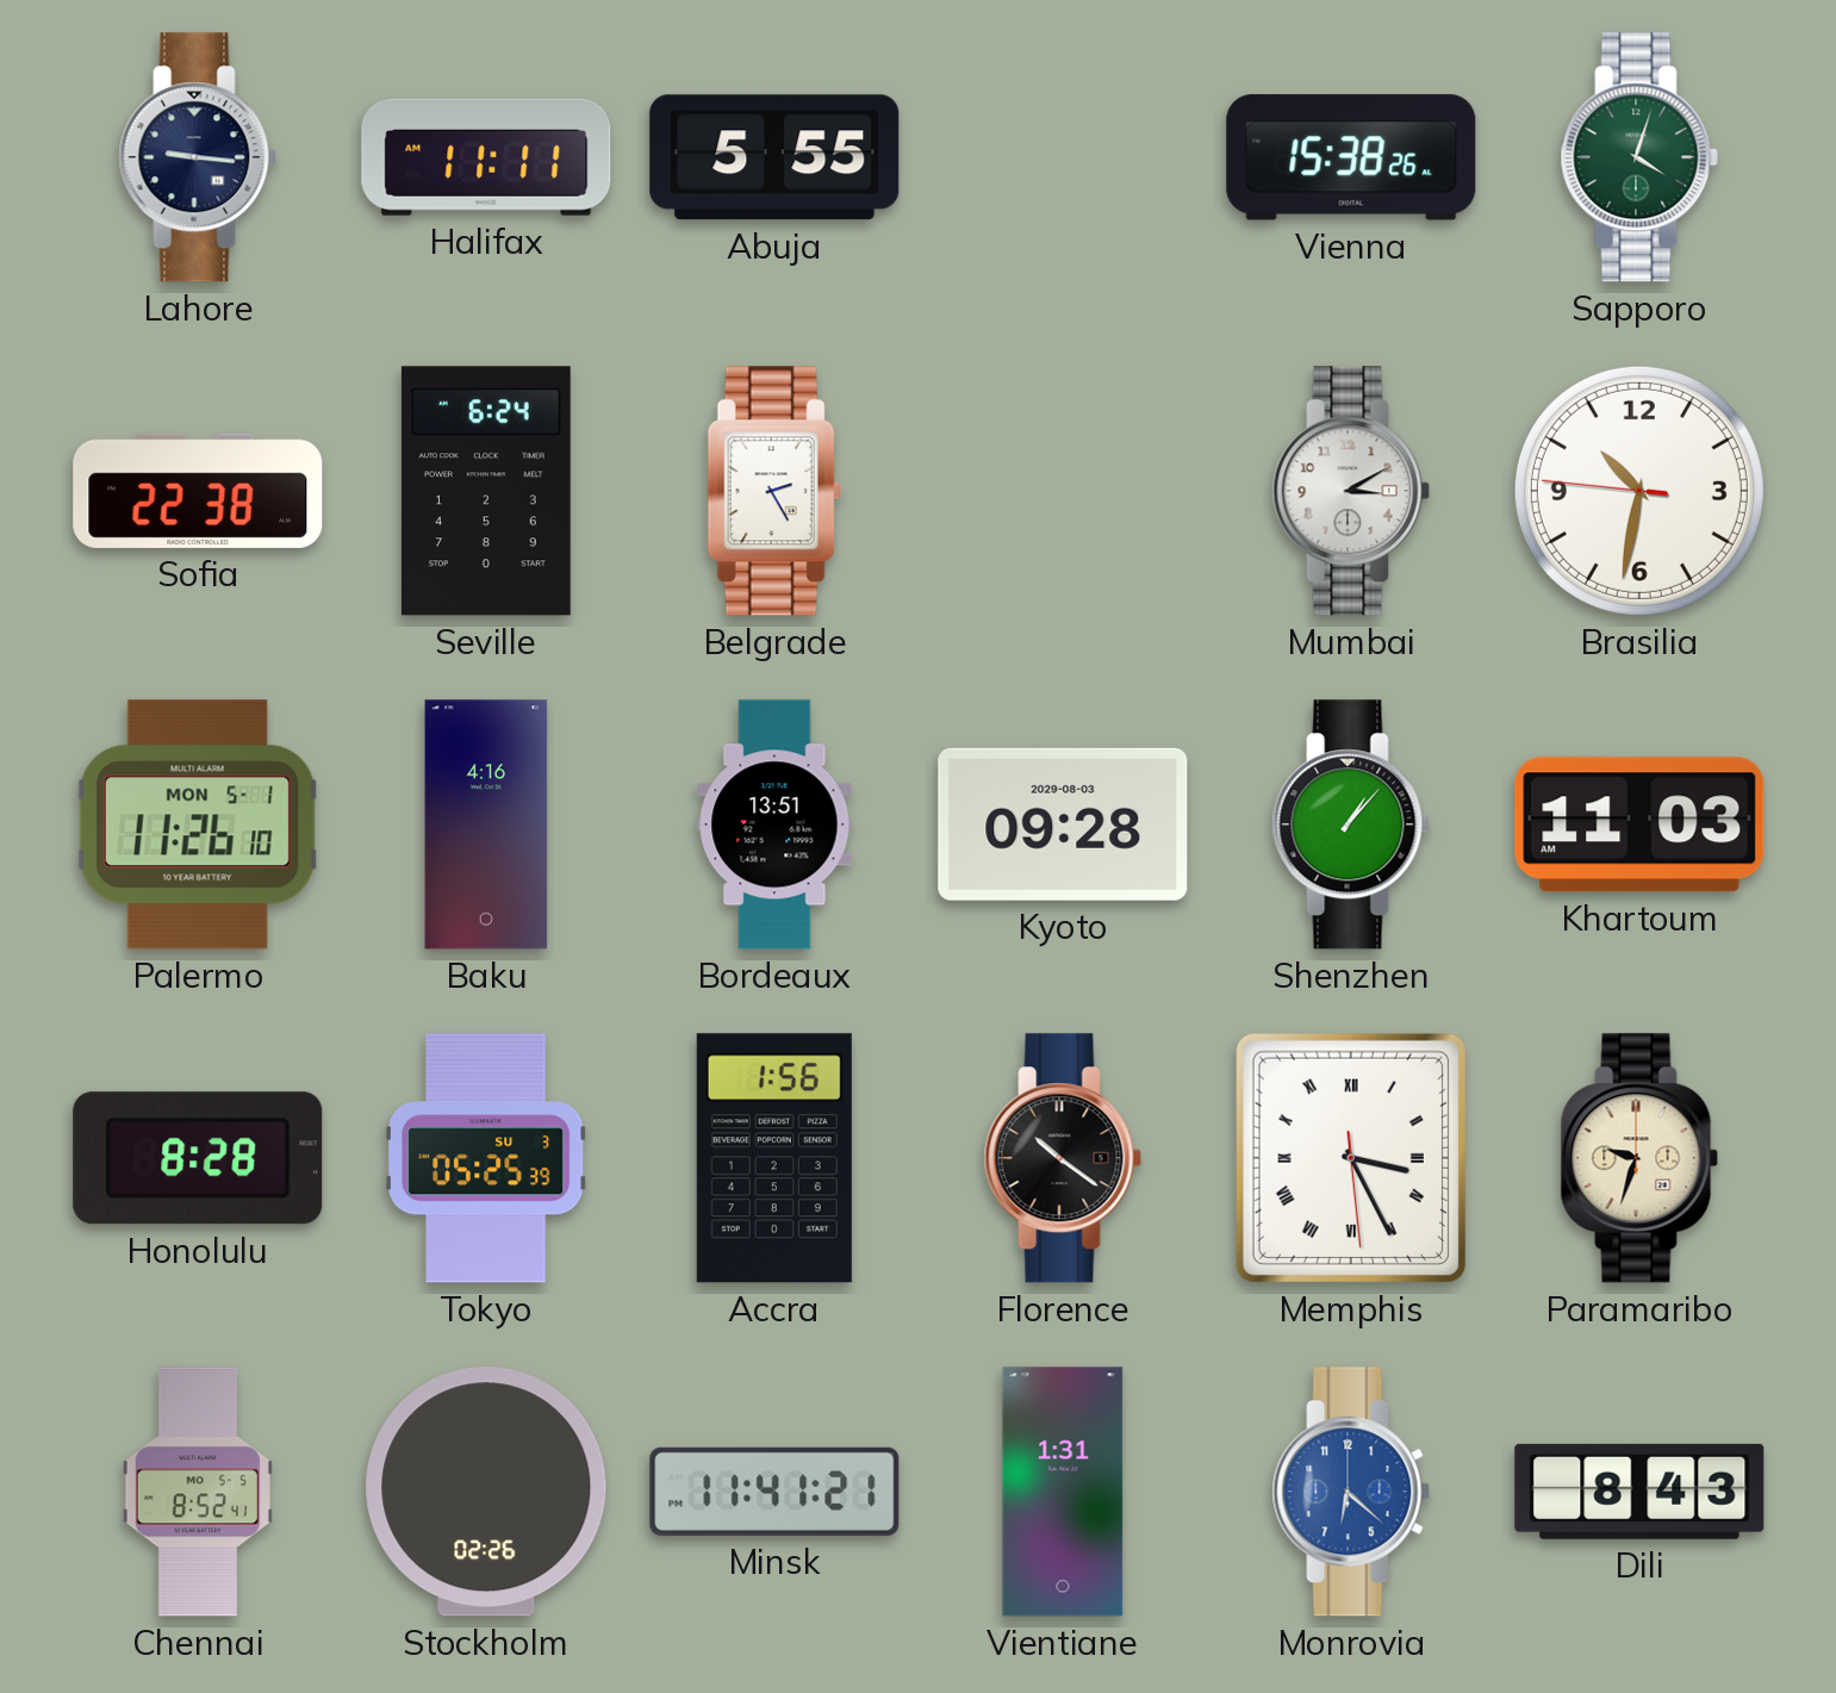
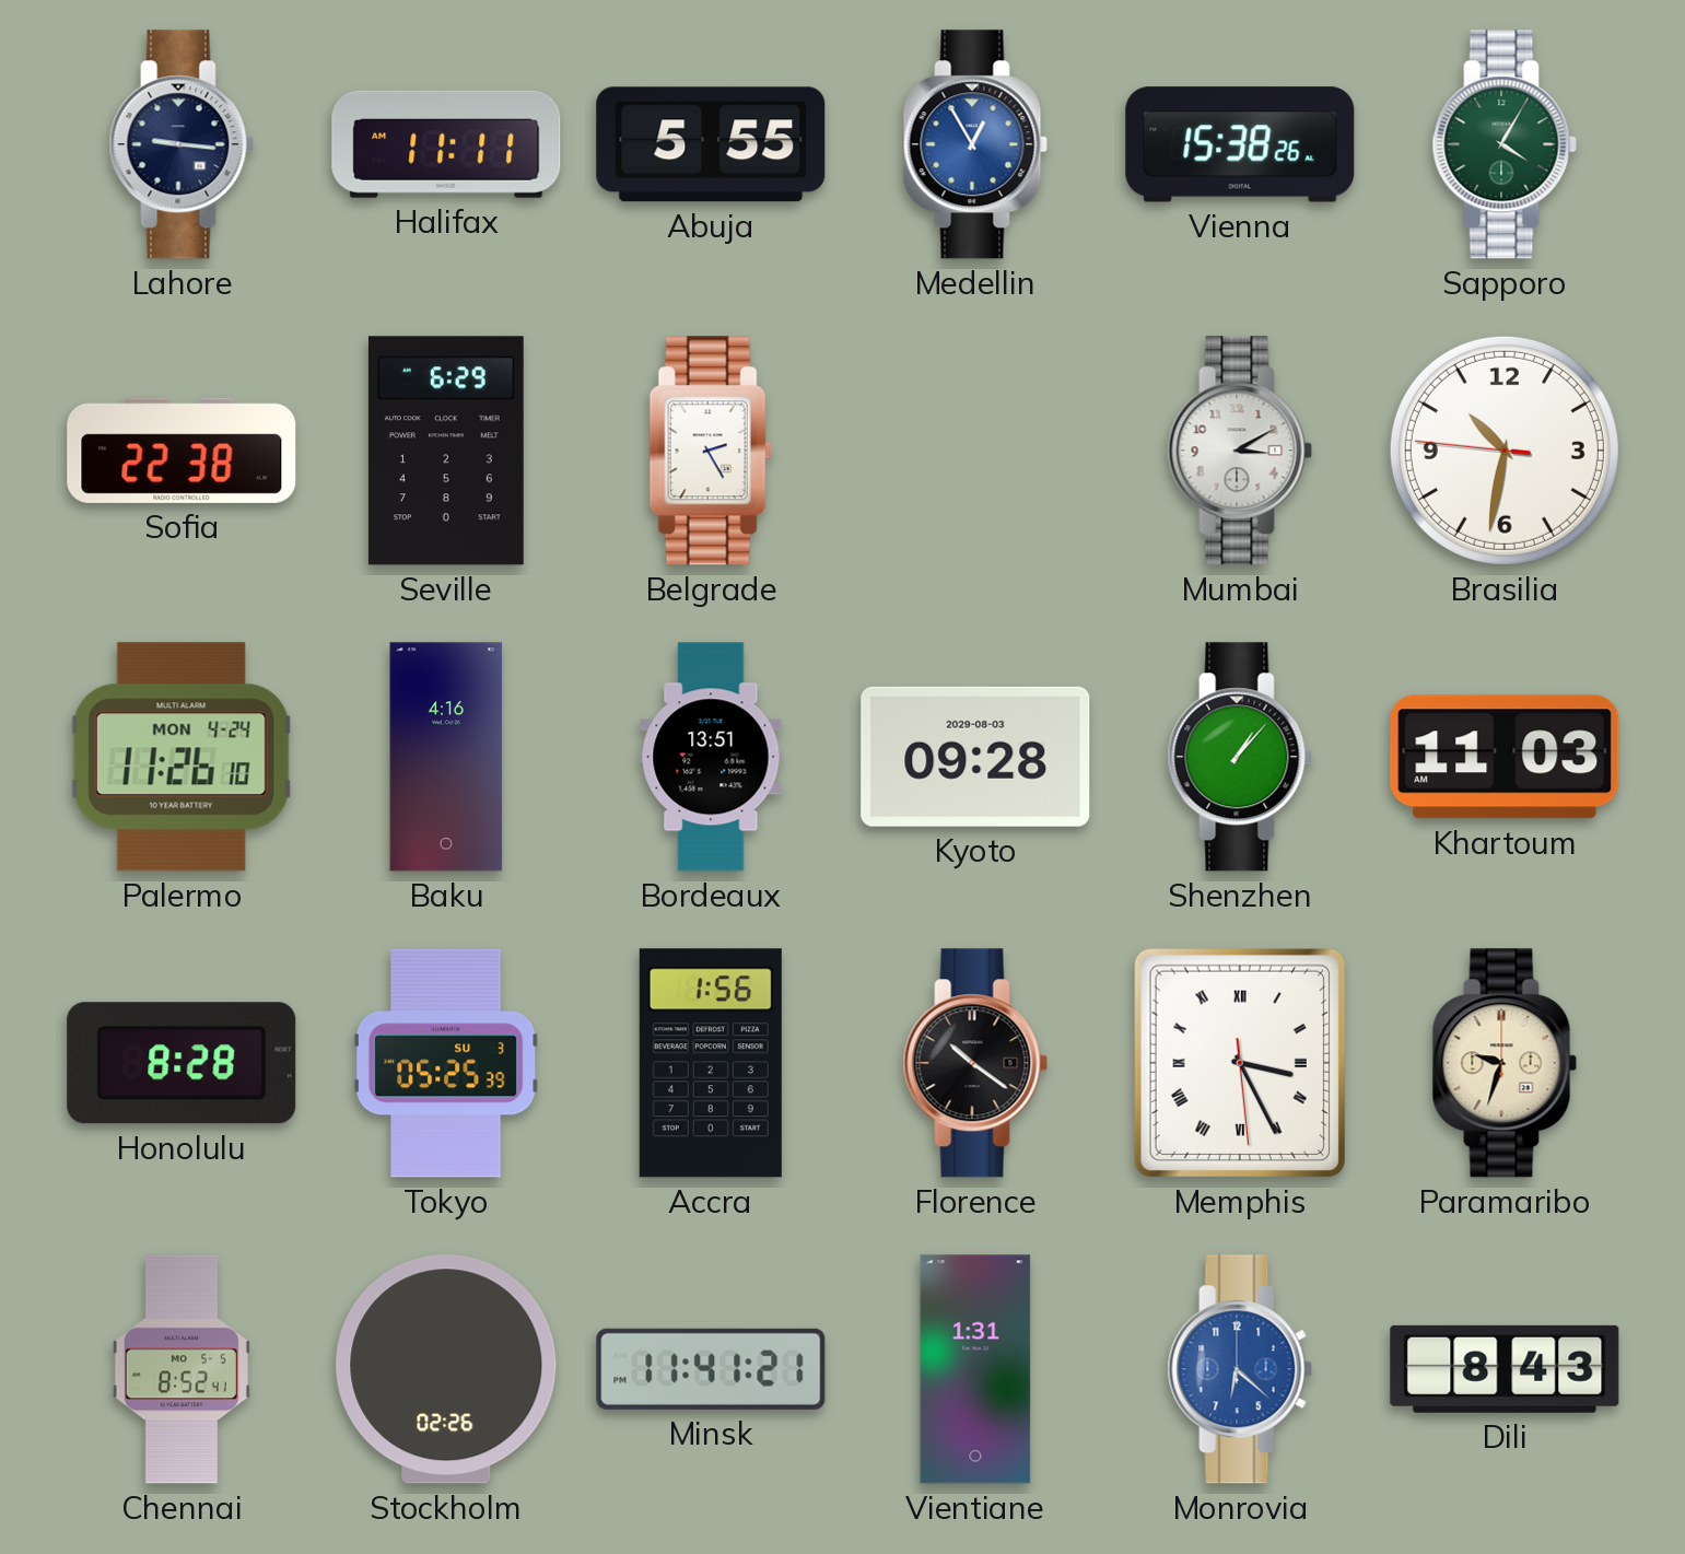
Medellin: none -> 12:55 (975, 144)
Sapporo: 4:03 -> 4:05 (1505, 144)
Seville: 6:24 -> 6:29 (446, 451)
Palermo date: MON 5-1 -> MON 4-24 (182, 757)
